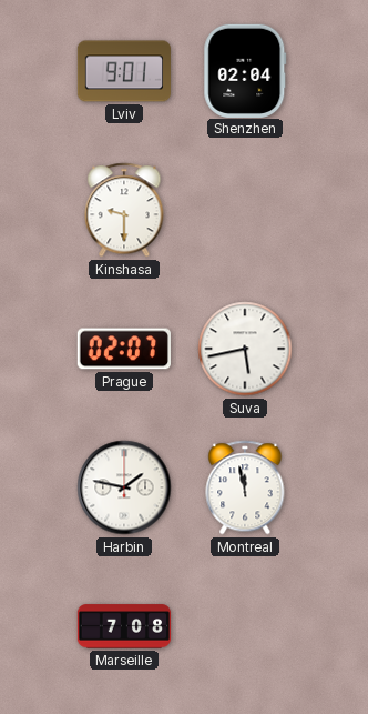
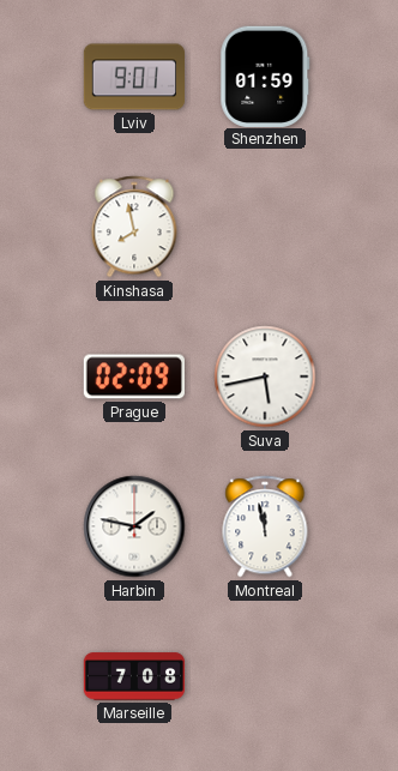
Shenzhen: 02:04 -> 01:59 (265, 76)
Kinshasa: 9:30 -> 7:58 (134, 227)
Prague: 02:07 -> 02:09 (133, 377)
